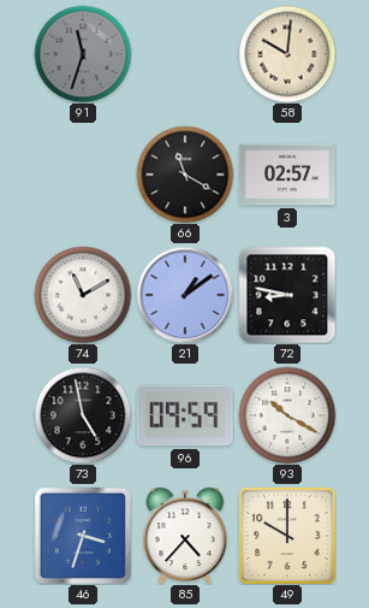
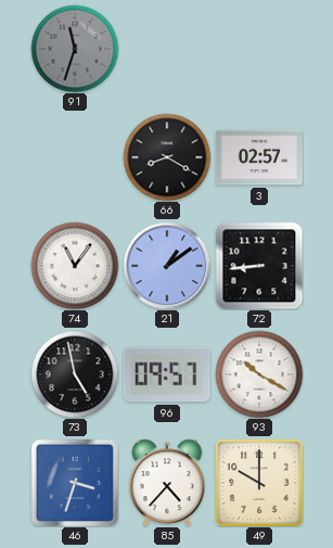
58: 10:01 -> none (287, 54)
66: 11:20 -> 8:20 (167, 157)
74: 11:10 -> 11:06 (75, 266)
72: 8:47 -> 8:44 (259, 266)
96: 09:59 -> 09:57 (167, 374)
